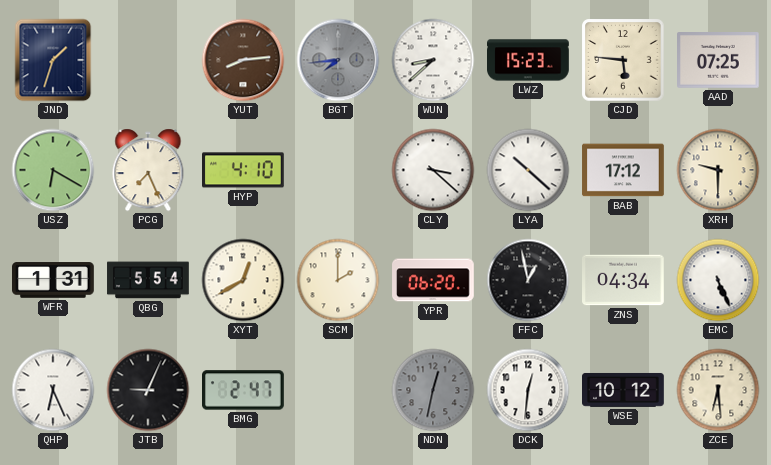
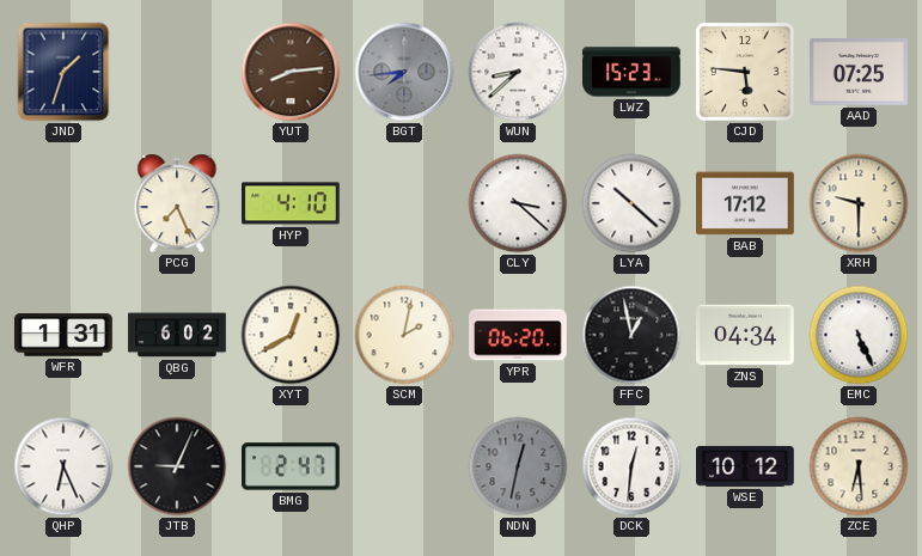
USZ: 6:20 -> none (53, 170)
QBG: 5:54 -> 6:02 (177, 335)
SCM: 2:00 -> 2:02 (404, 335)
